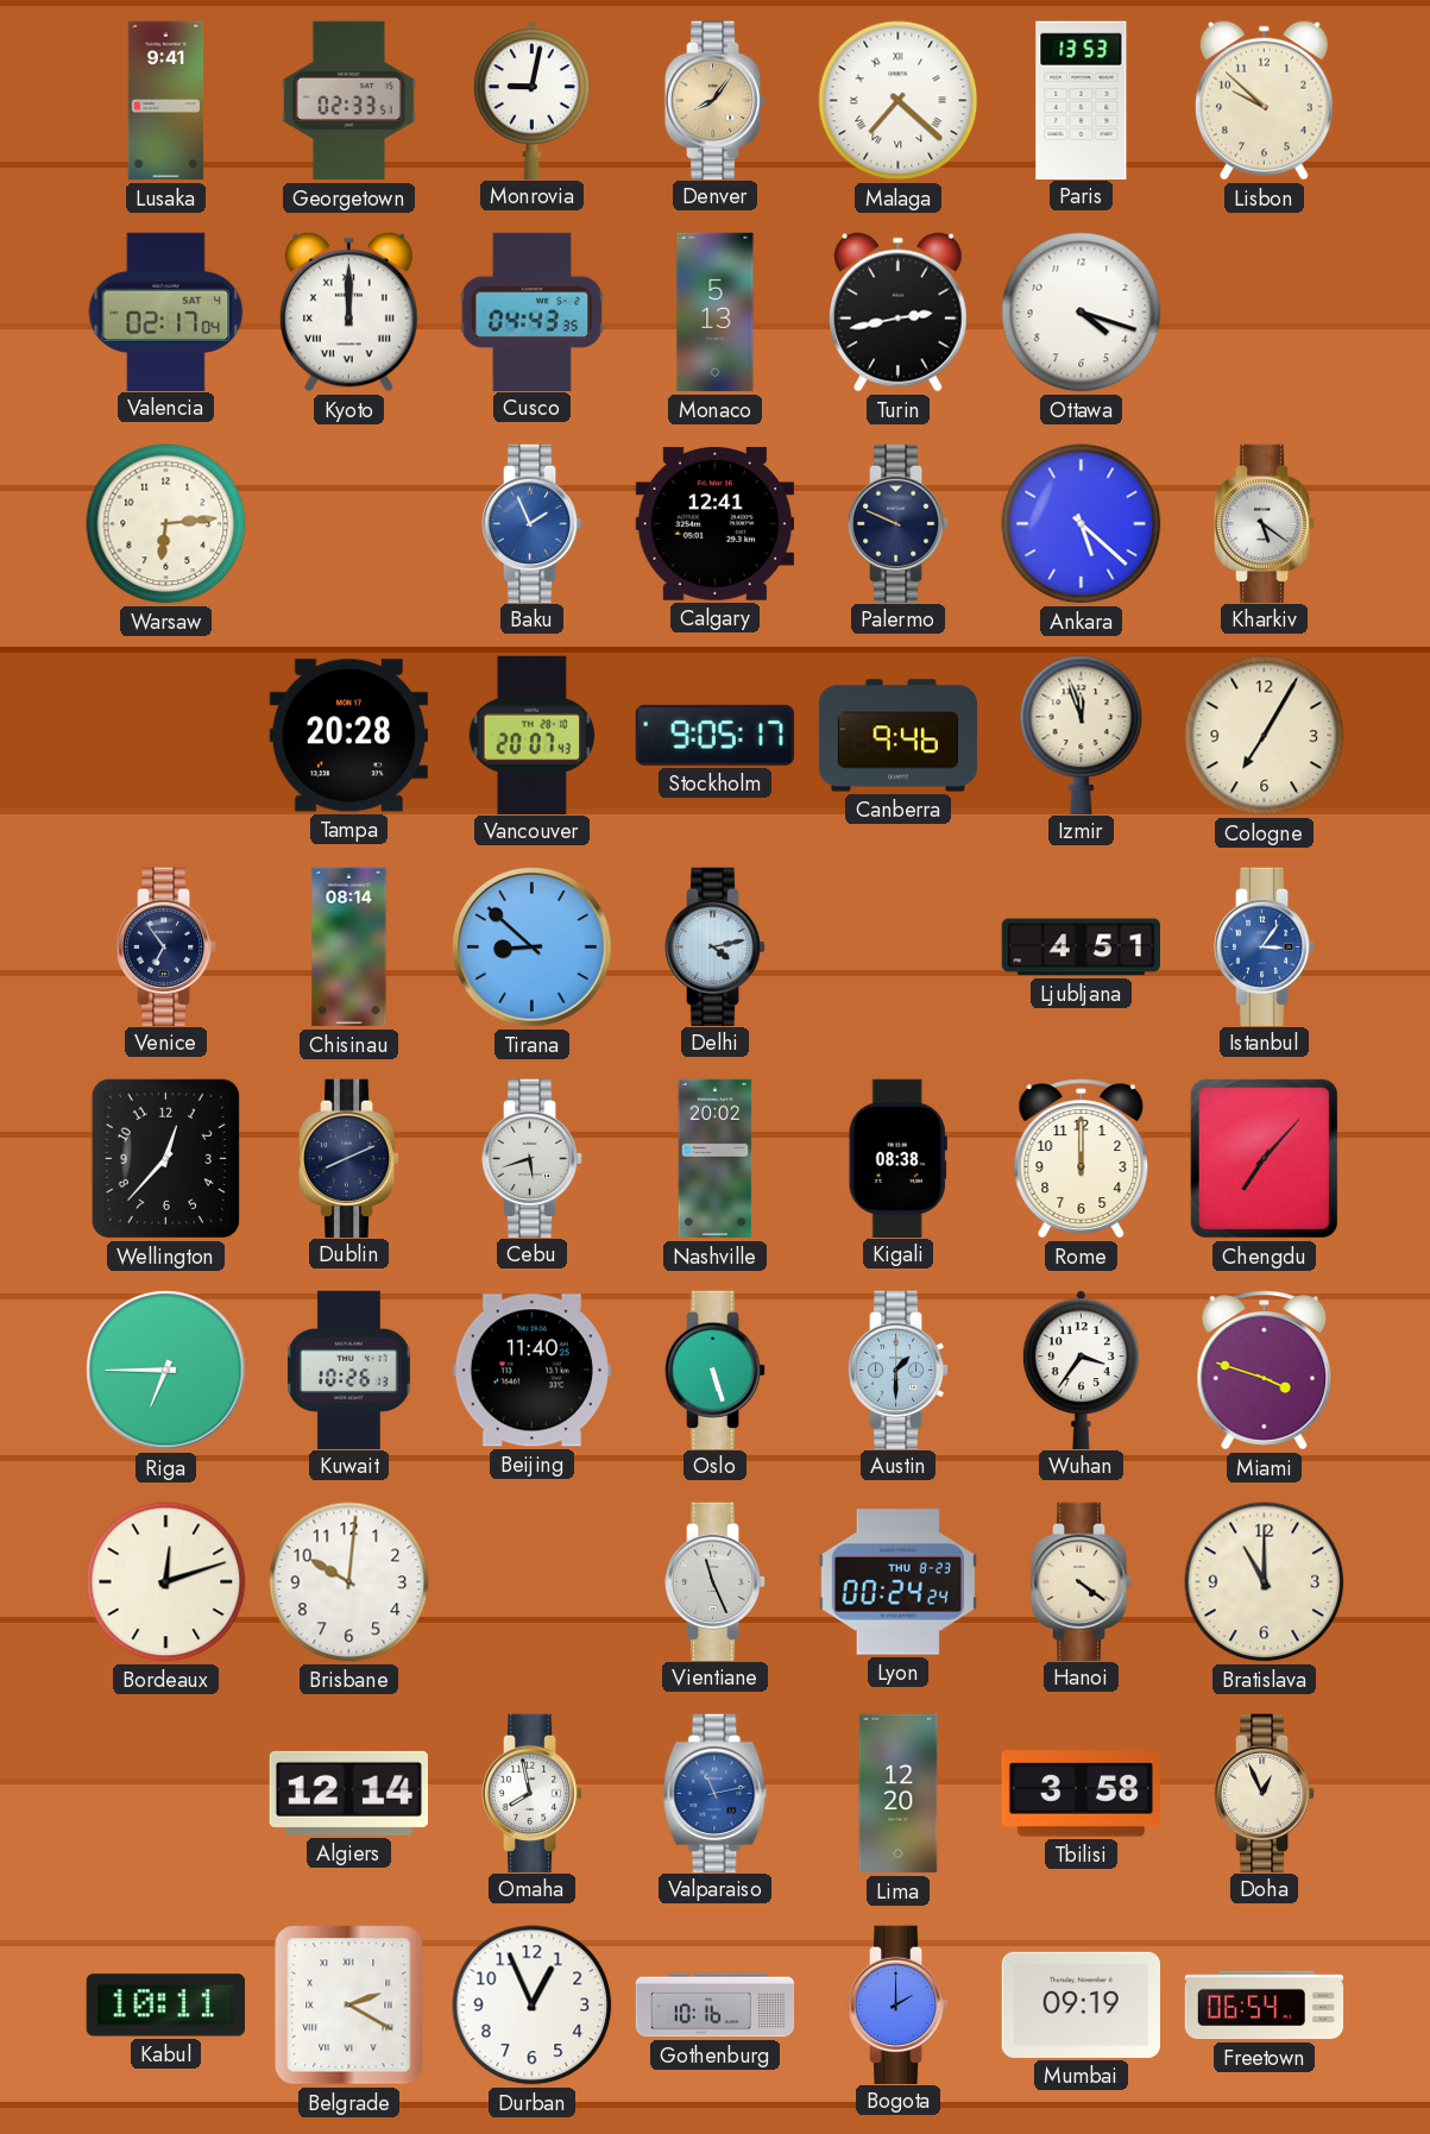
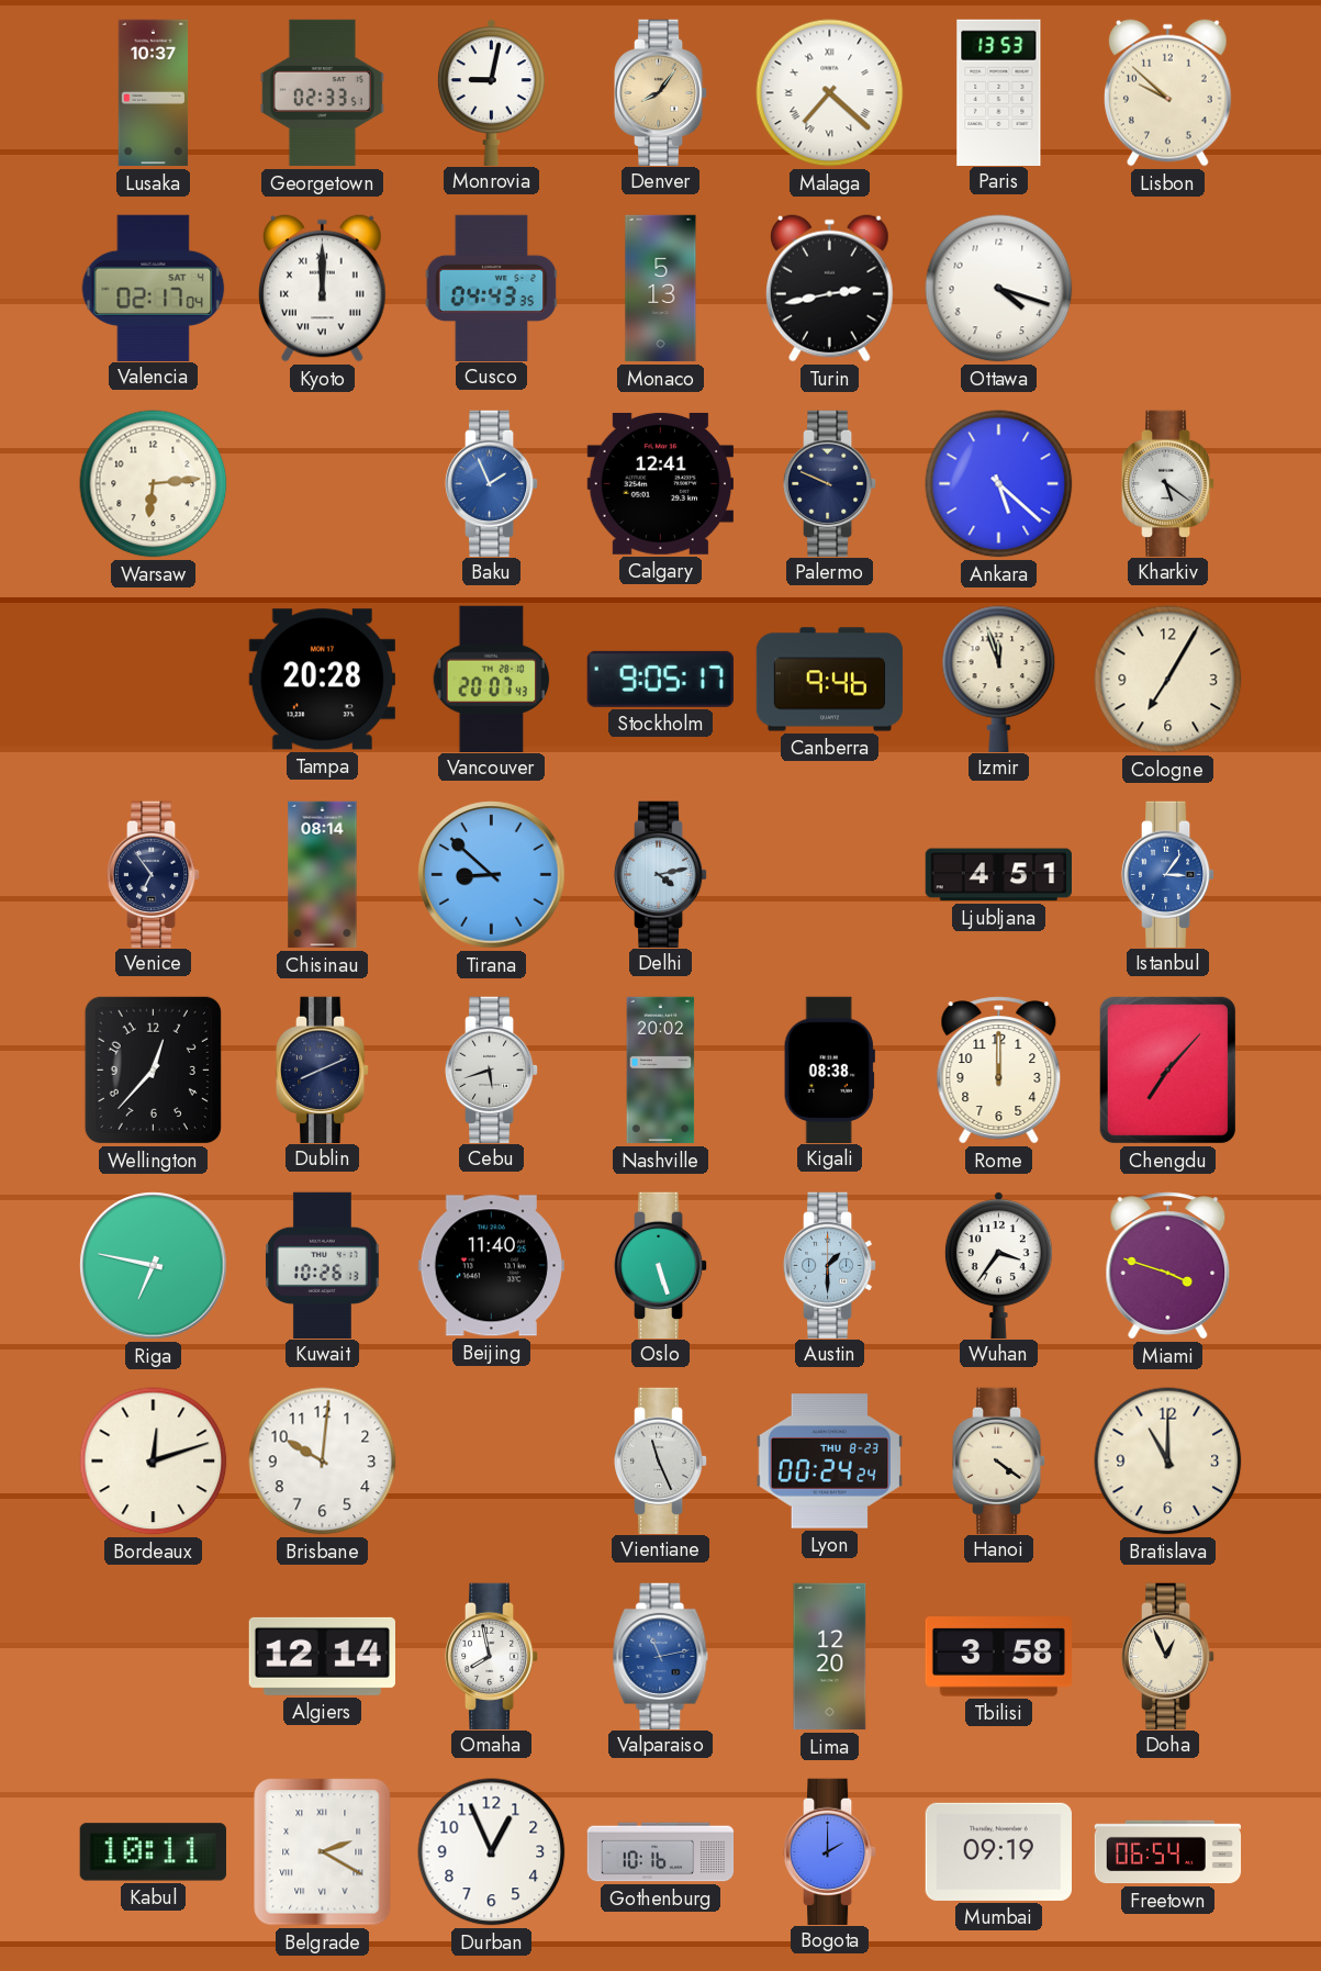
Lusaka: 9:41 -> 10:37 (154, 93)
Riga: 6:45 -> 6:47 (154, 1266)
